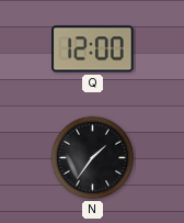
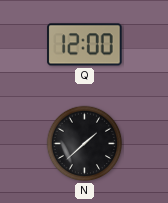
N: 1:36 -> 1:38 (85, 144)
